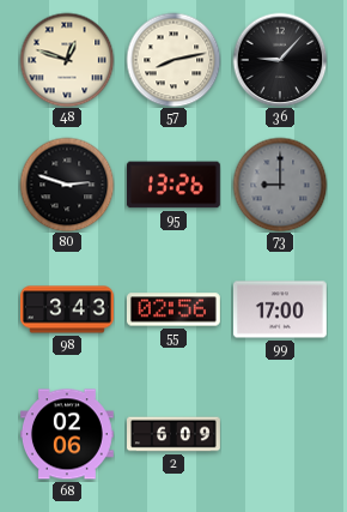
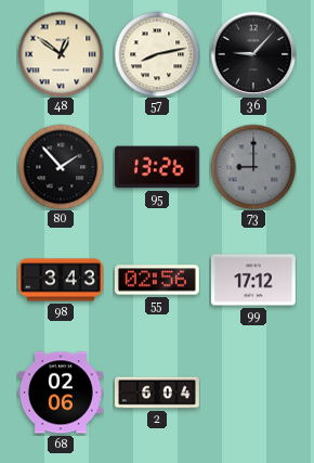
48: 12:48 -> 12:51 (61, 54)
80: 2:48 -> 1:53 (61, 167)
99: 17:00 -> 17:12 (253, 280)
2: 6:09 -> 6:04 (158, 393)
